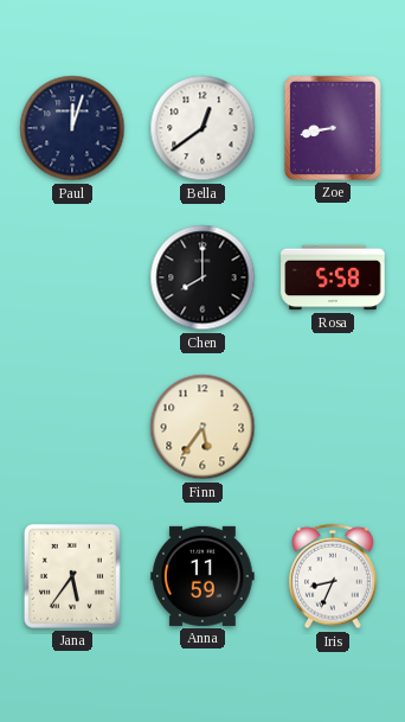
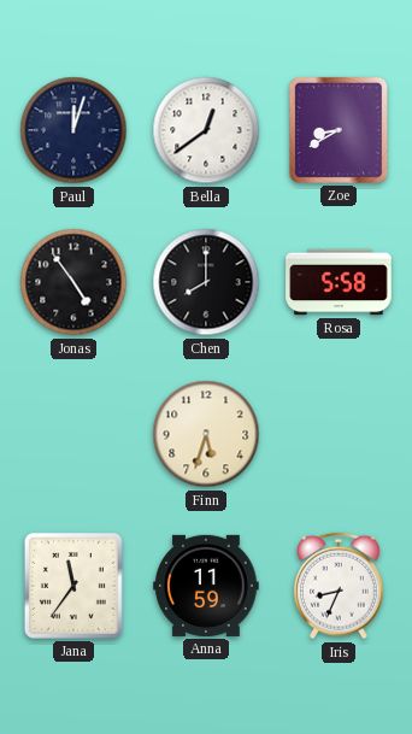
Zoe: 8:43 -> 8:40 (339, 130)
Jonas: none -> 4:54 (73, 282)
Finn: 5:36 -> 5:33 (206, 434)
Jana: 5:36 -> 11:36 (73, 586)
